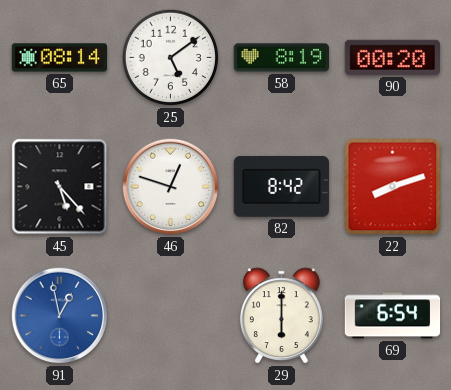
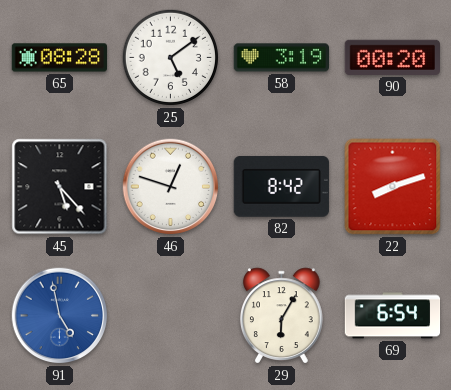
65: 08:14 -> 08:28 (60, 58)
58: 8:19 -> 3:19 (281, 58)
91: 12:58 -> 4:58 (60, 316)
29: 6:00 -> 6:05 (281, 316)
